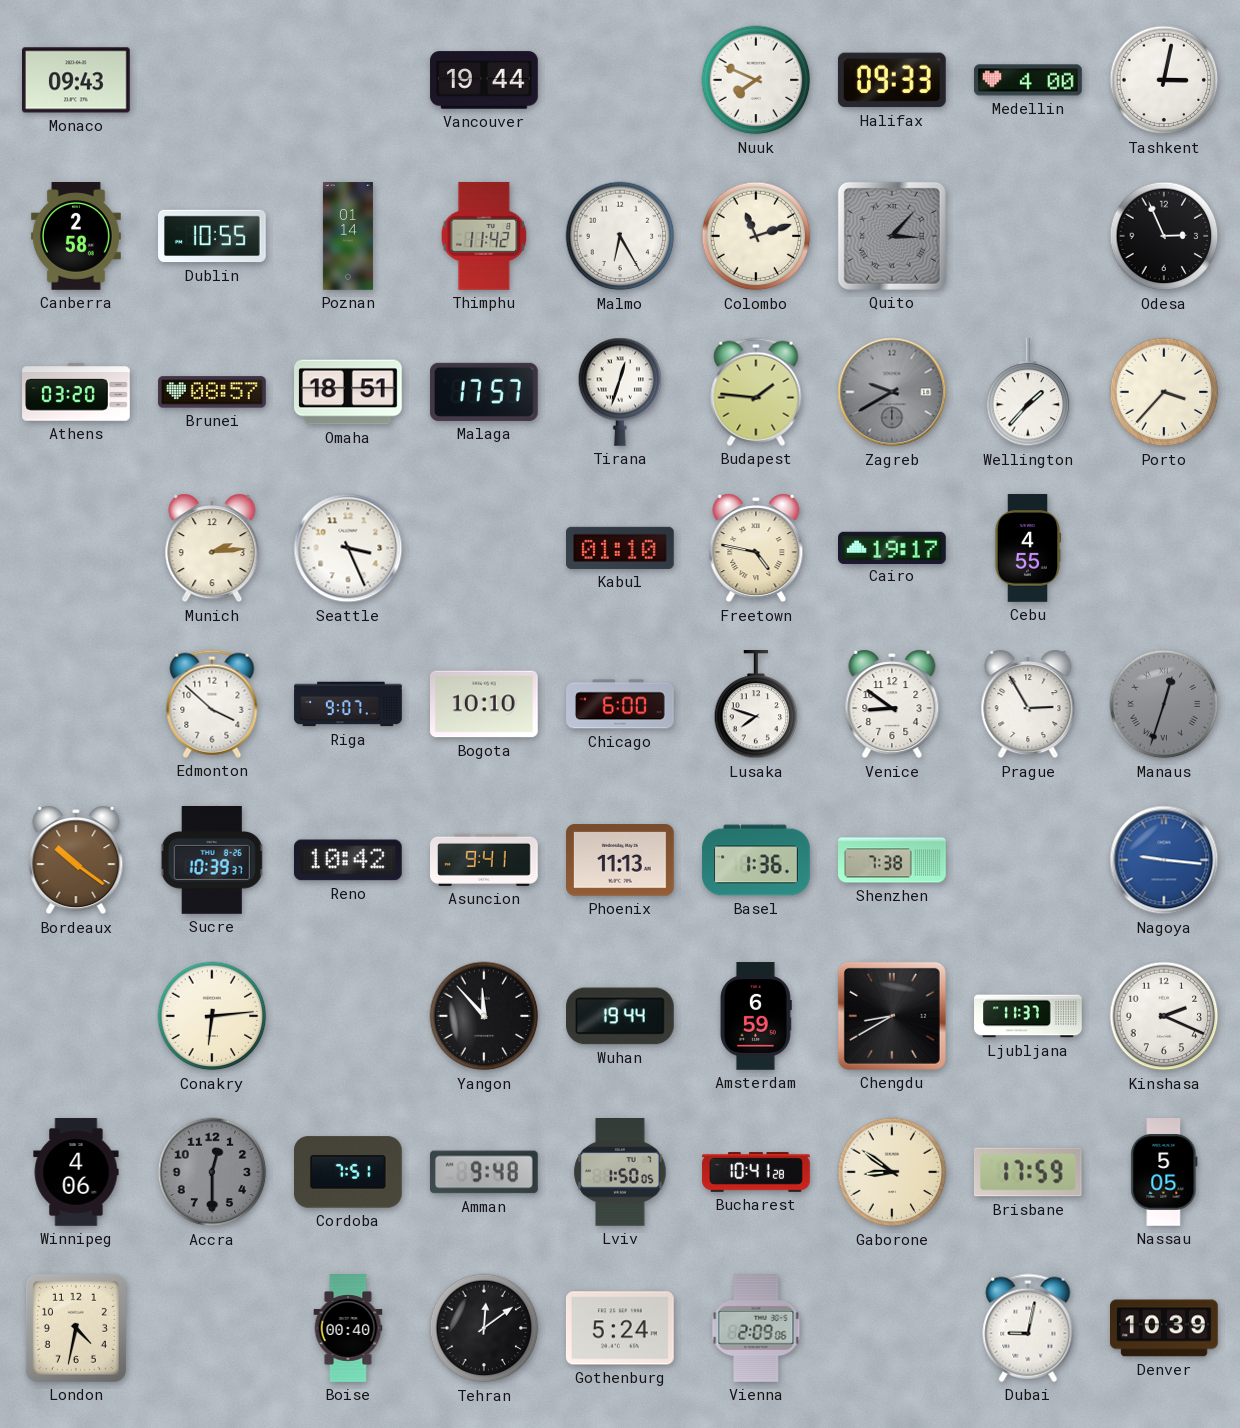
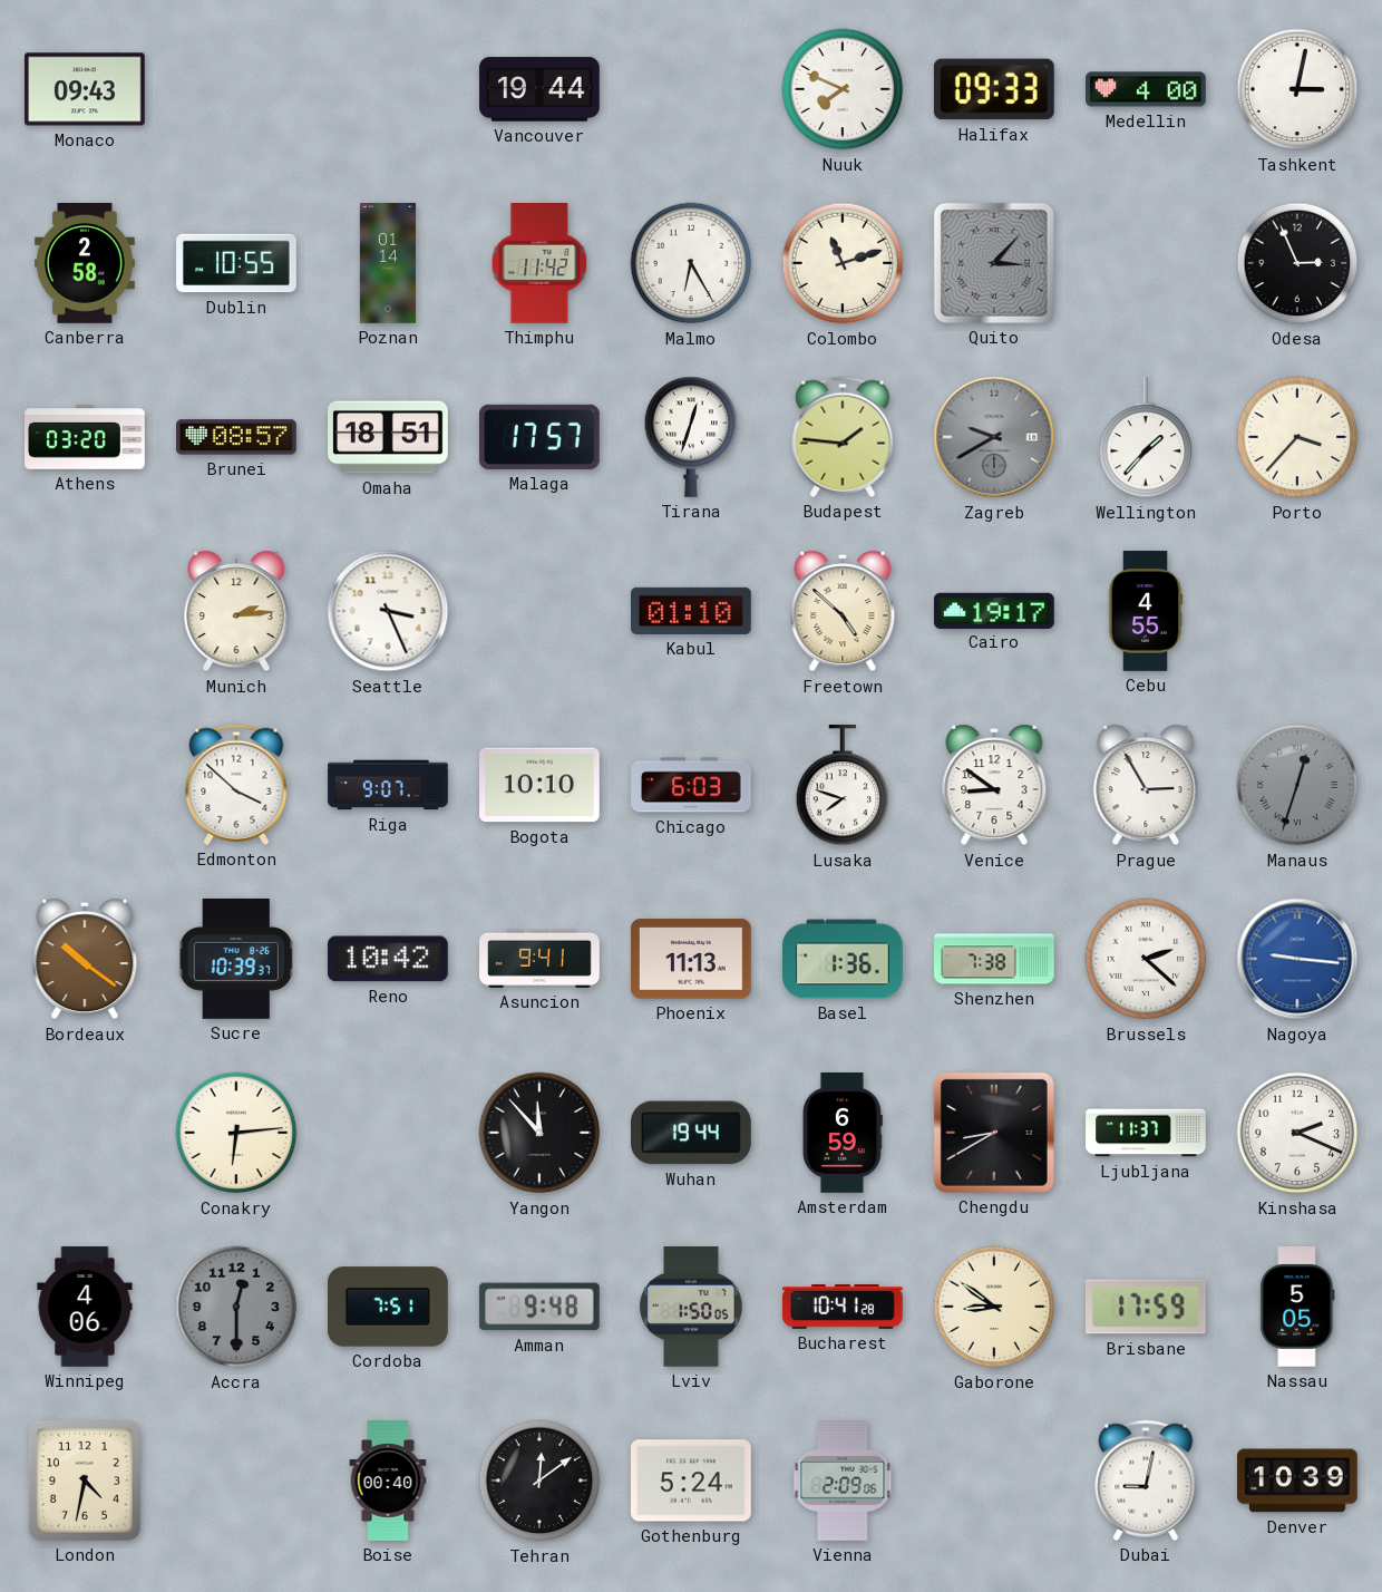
Freetown: 4:47 -> 4:52 (843, 611)
Chicago: 6:00 -> 6:03 (691, 785)
Brussels: none -> 2:22 (1146, 959)
